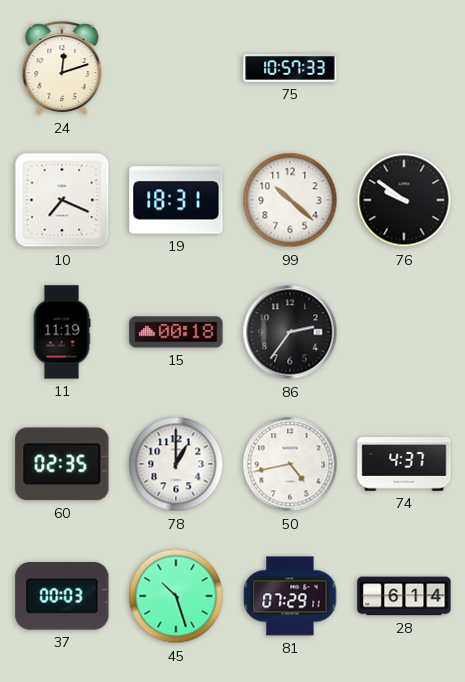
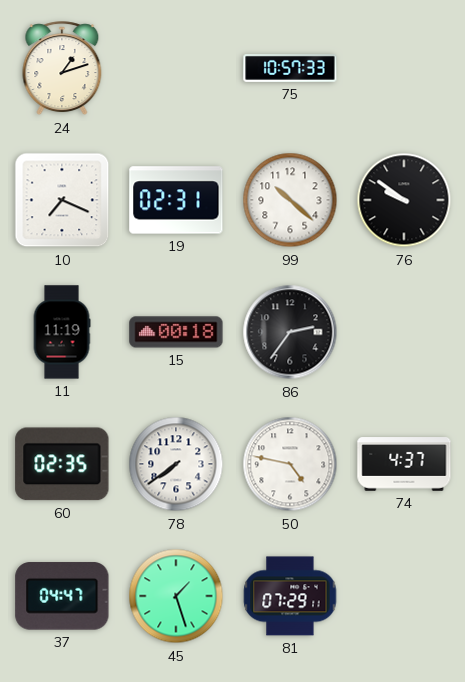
24: 12:12 -> 1:12 (62, 69)
19: 18:31 -> 02:31 (176, 200)
78: 1:00 -> 7:39 (176, 464)
50: 4:43 -> 4:47 (290, 464)
37: 00:03 -> 04:47 (62, 596)
45: 10:27 -> 1:27 (176, 596)
28: 6:14 -> none (404, 596)
